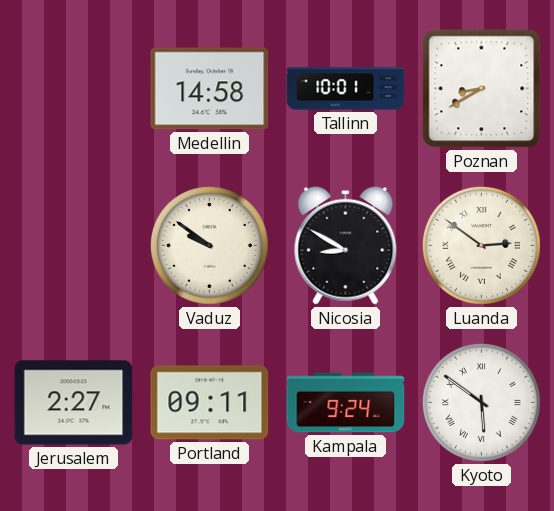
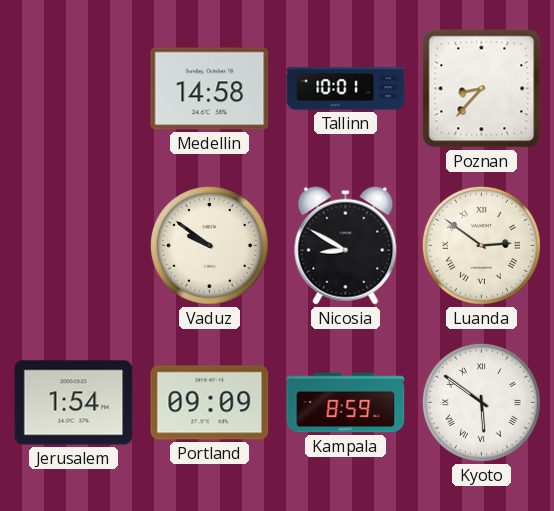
Poznan: 8:40 -> 8:37 (482, 89)
Jerusalem: 2:27 -> 1:54 (74, 403)
Portland: 09:11 -> 09:09 (210, 403)
Kampala: 9:24 -> 8:59 (346, 403)
